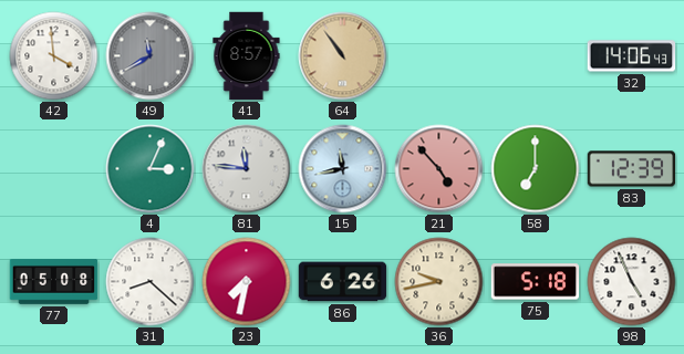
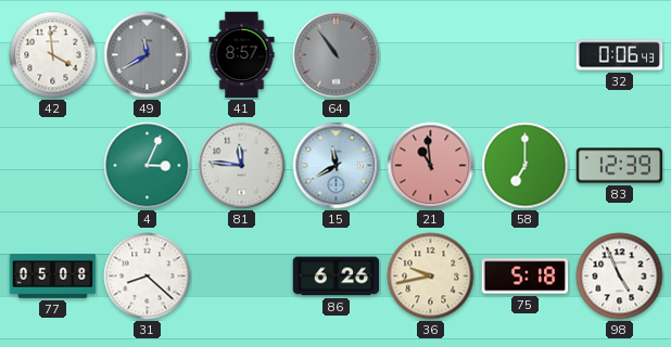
64 dial: champagne -> grey (337, 55)
32: 14:06 -> 0:06 (620, 55)
15: 11:43 -> 11:40 (337, 166)
21: 4:53 -> 10:59 (431, 166)
23: 7:32 -> none (247, 282)
